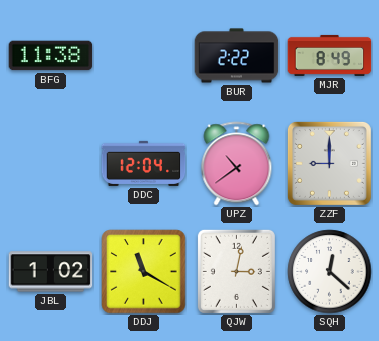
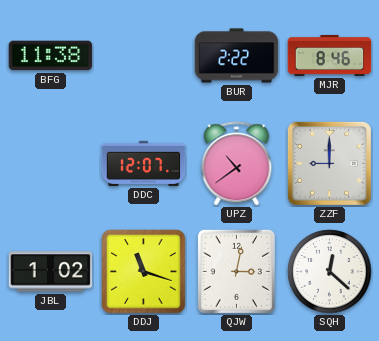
MJR: 8:49 -> 8:46 (330, 55)
DDC: 12:04 -> 12:07 (144, 163)
DDJ: 11:20 -> 11:18 (144, 272)
